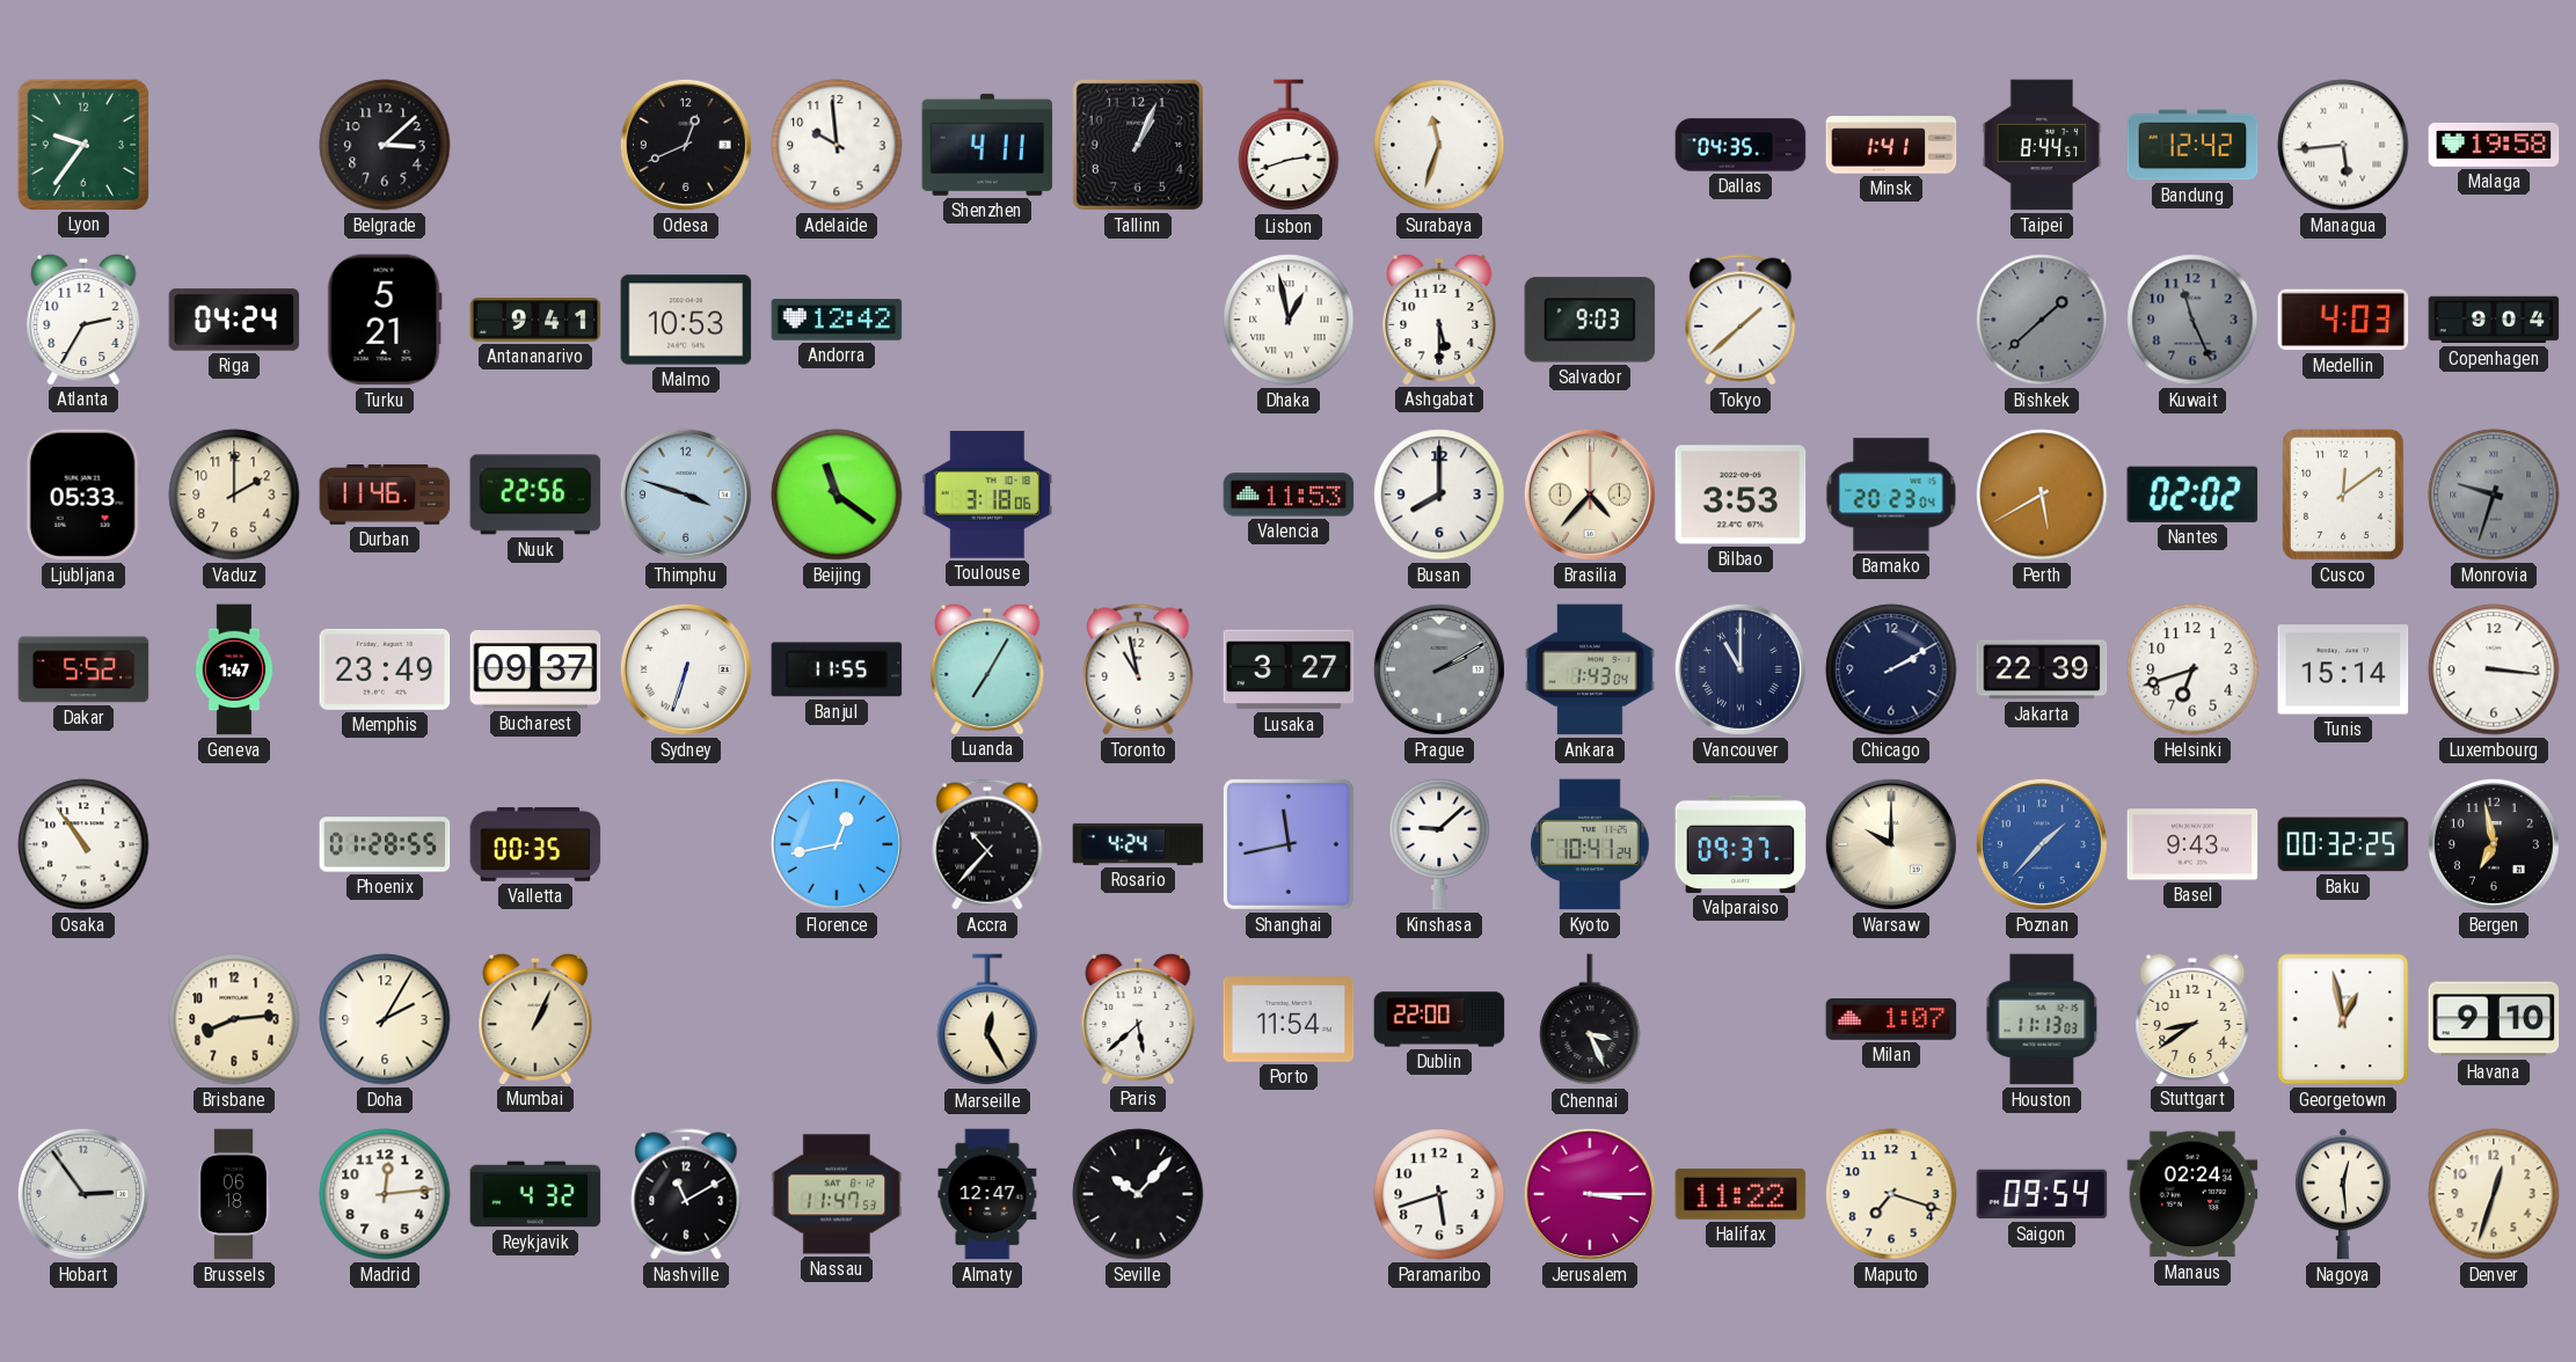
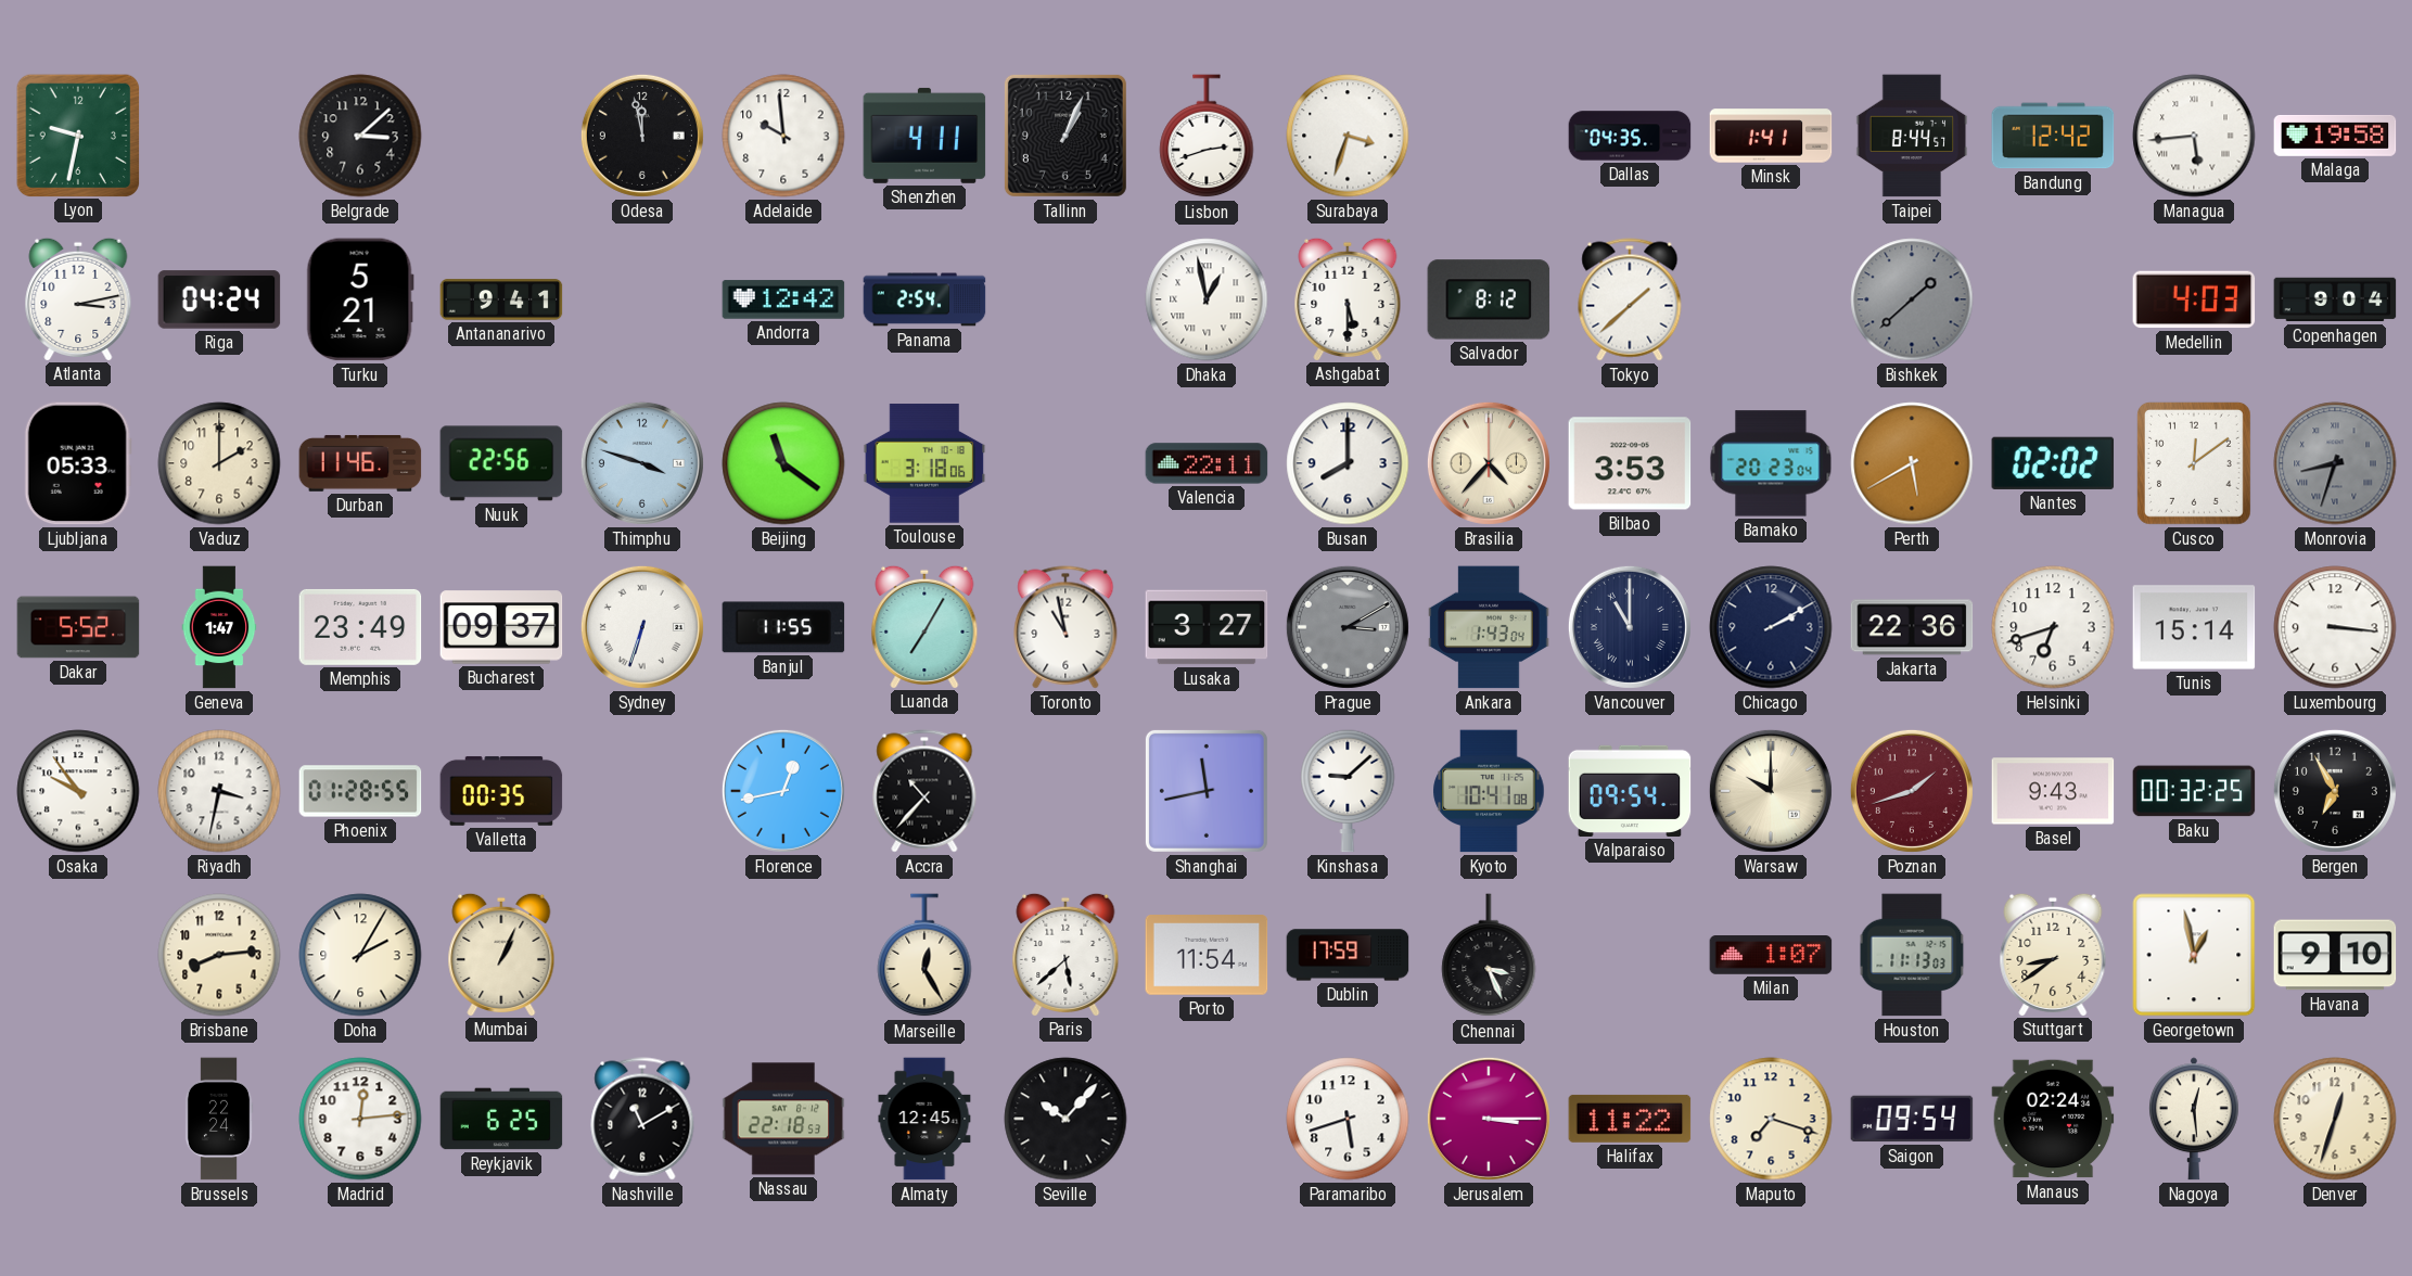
Lyon: 9:36 -> 9:32 (77, 135)
Odesa: 12:41 -> 11:58 (642, 136)
Surabaya: 11:33 -> 3:33 (1348, 136)
Atlanta: 2:35 -> 3:13 (78, 298)
Malmo: 10:53 -> none (686, 320)
Panama: none -> 2:54 (924, 299)
Salvador: 9:03 -> 8:12 (1489, 299)
Kuwait: 11:26 -> none (2192, 320)
Valencia: 11:53 -> 22:11 (1207, 463)
Monrovia: 9:33 -> 8:33 (2335, 463)
Prague: 2:10 -> 3:10 (1348, 627)
Jakarta: 22:39 -> 22:36 (1912, 627)
Osaka: 10:54 -> 9:54 (78, 791)
Riyadh: none -> 3:32 (219, 791)
Rosario: 4:24 -> none (1138, 844)
Kyoto: 10:41:24 -> 10:41:08 (1489, 791)
Valparaiso: 09:37 -> 09:54 (1630, 791)
Poznan: 1:37 -> 1:42 (1912, 791)
Poznan dial: blue -> burgundy (1912, 791)
Bergen: 6:58 -> 6:55 (2335, 791)
Dublin: 22:00 -> 17:59 (1348, 955)
Hobart: 2:54 -> none (83, 1194)
Brussels: 06:18 -> 22:24 (219, 1119)
Reykjavik: 4:32 -> 6:25 (501, 1119)
Nassau: 11:47 -> 22:18 (783, 1119)
Almaty: 12:47 -> 12:45 (924, 1119)
